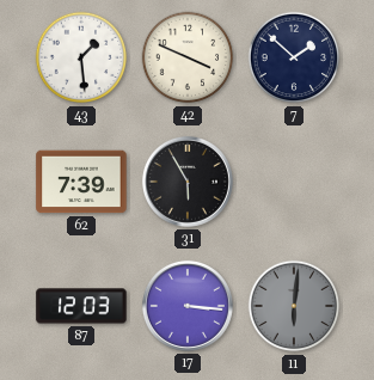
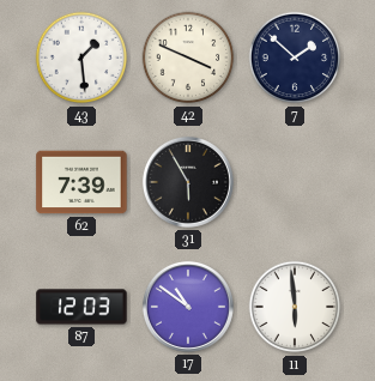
17: 3:16 -> 10:51 (188, 307)
11: 6:01 -> 5:59 (295, 307)
11 dial: grey -> white (295, 307)
